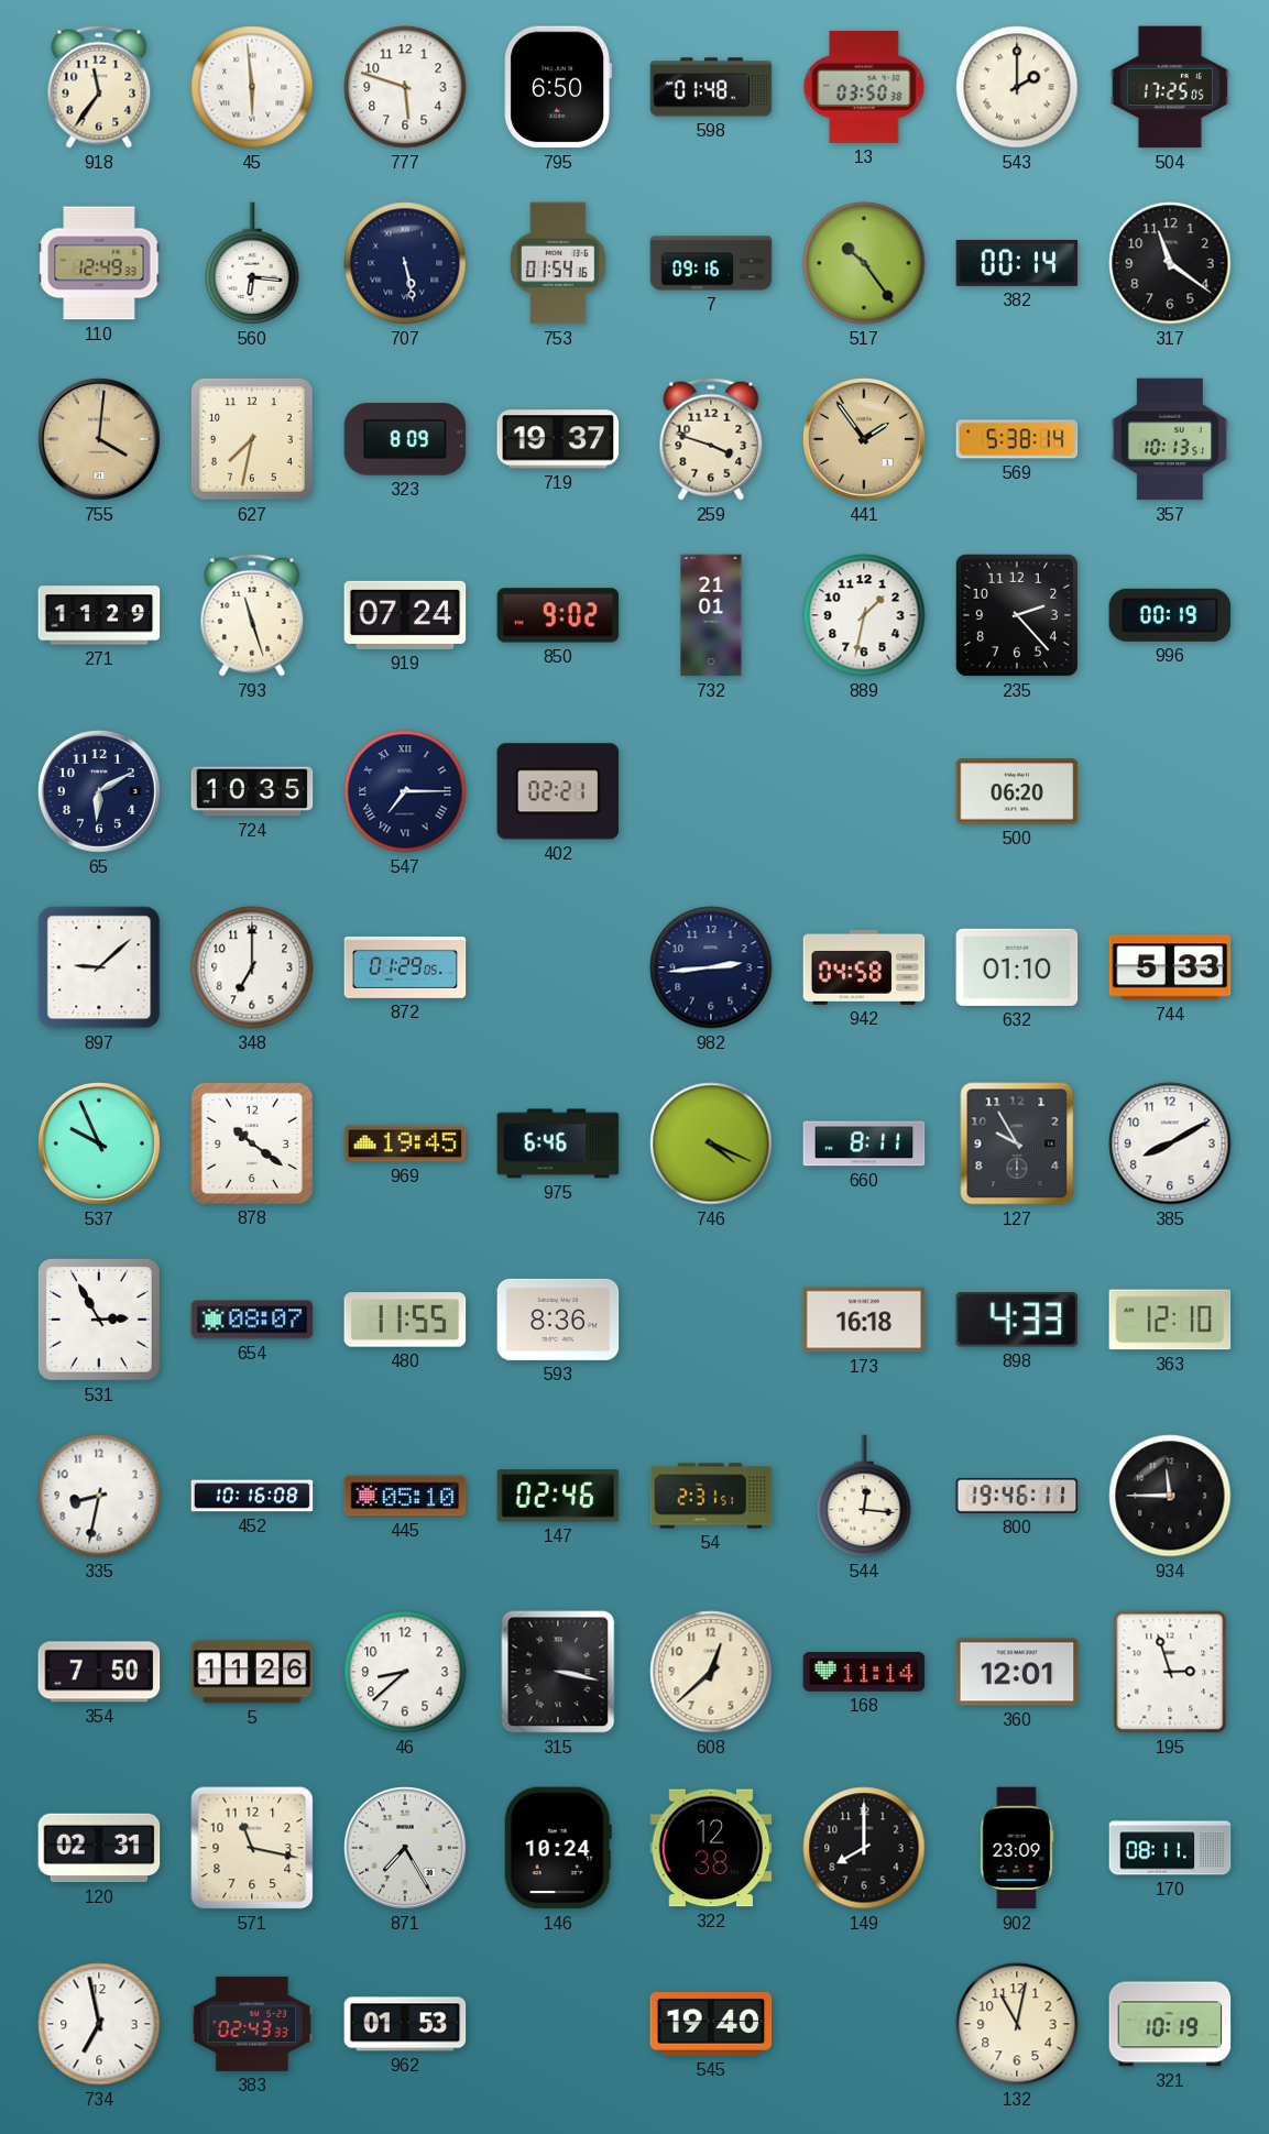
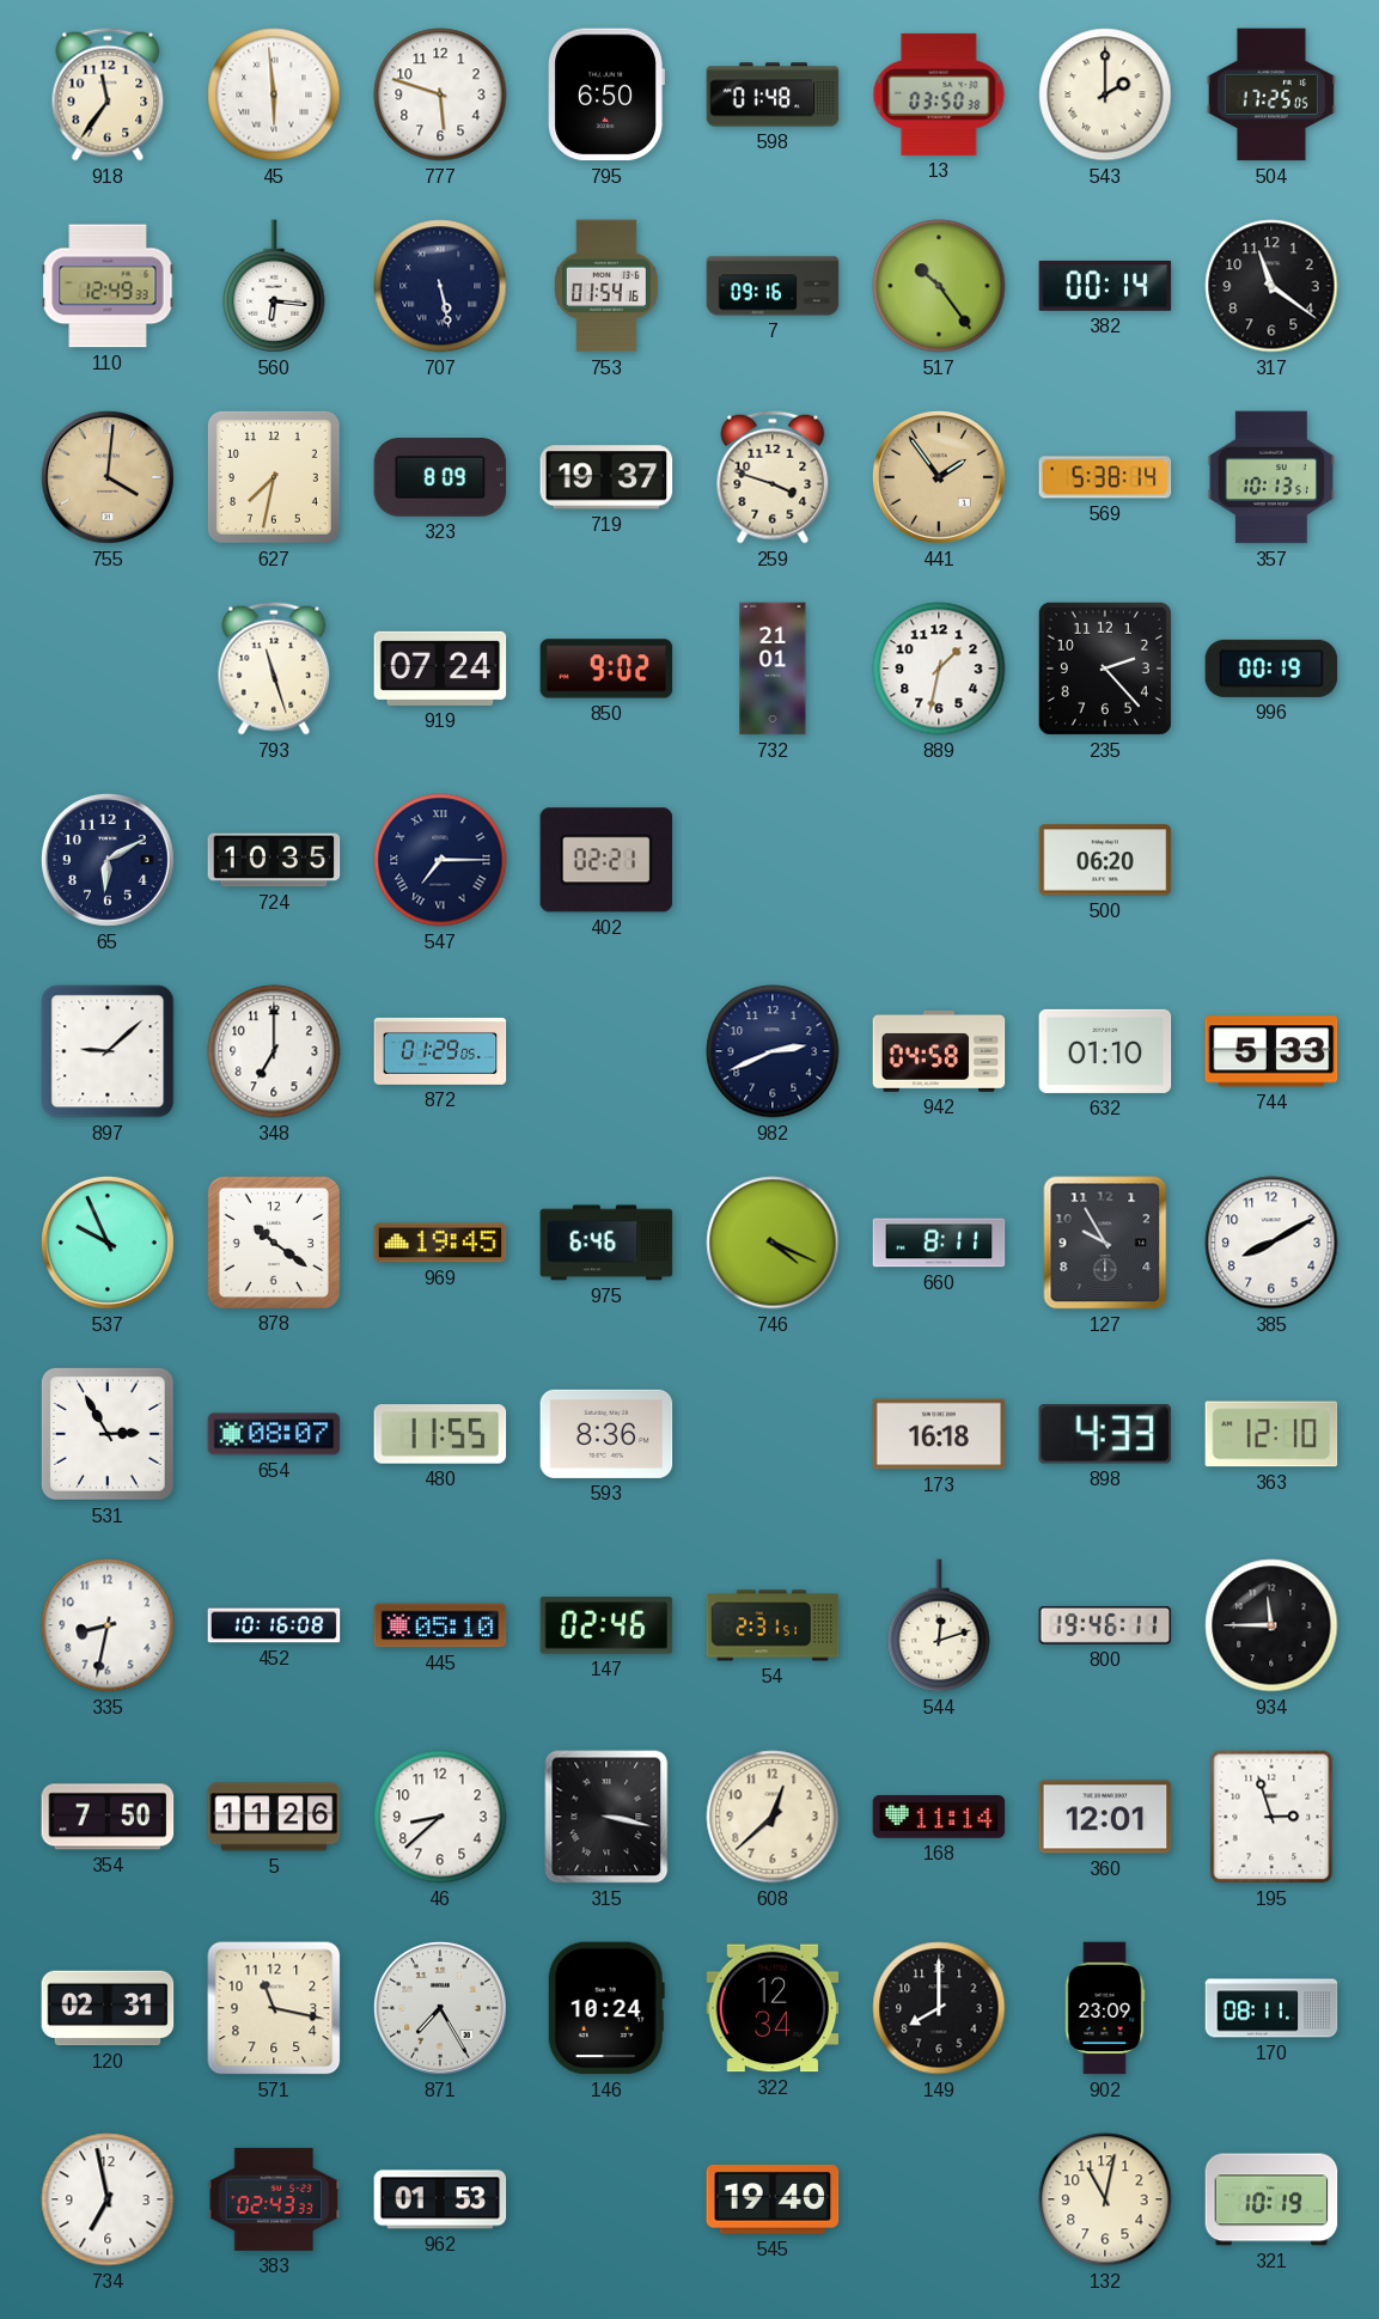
271: 11:29 -> none (99, 615)
982: 2:44 -> 2:41 (773, 1051)
544: 12:16 -> 12:12 (939, 1625)
322: 12:38 -> 12:34 (773, 2008)
